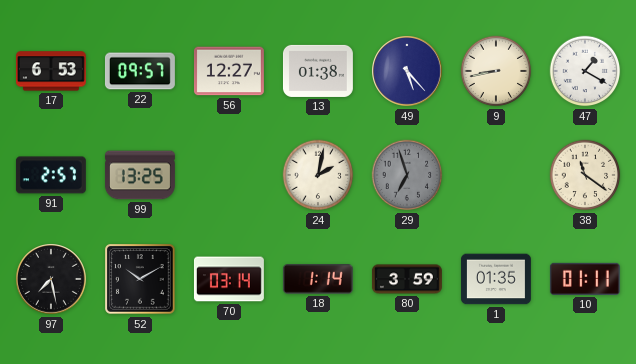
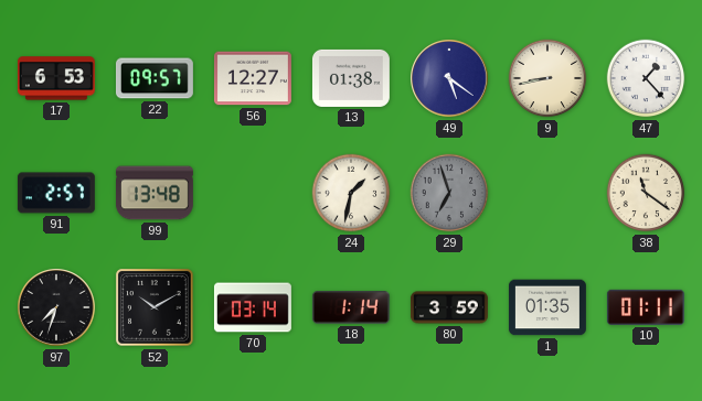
49: 5:23 -> 5:21 (450, 79)
47: 1:20 -> 1:23 (646, 78)
99: 13:25 -> 13:48 (155, 193)
24: 2:02 -> 1:32 (351, 193)
97: 7:28 -> 7:33 (57, 308)
